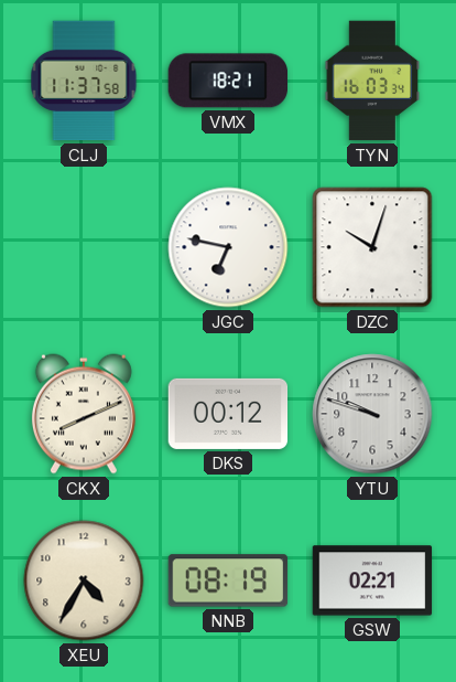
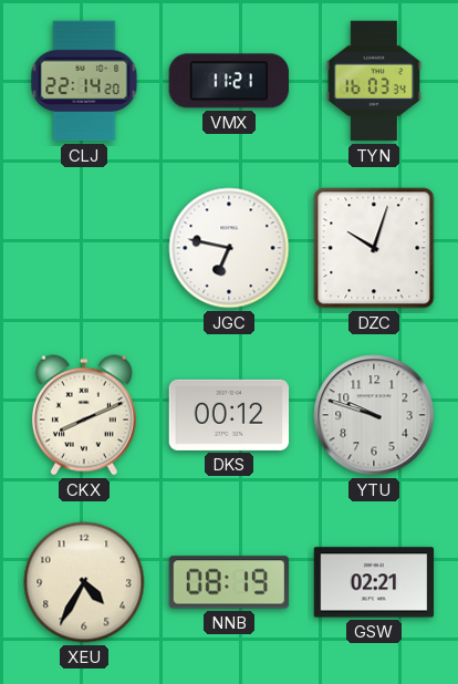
CLJ: 11:37 -> 22:14 (84, 81)
VMX: 18:21 -> 11:21 (228, 81)
